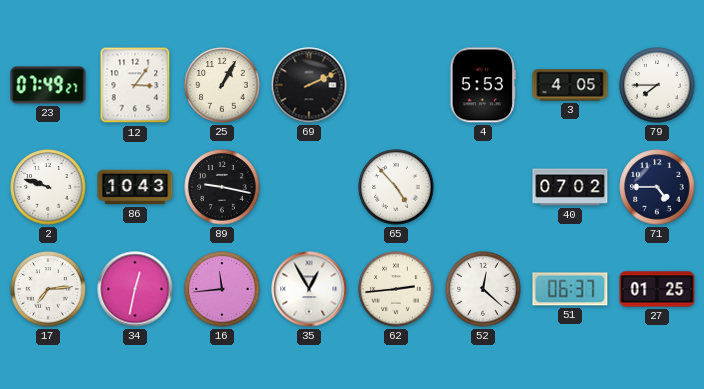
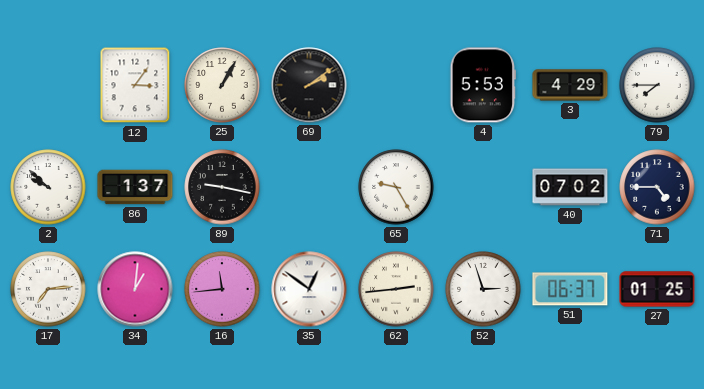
23: 07:49 -> none (48, 85)
69: 2:11 -> 2:09 (309, 85)
3: 4:05 -> 4:29 (570, 85)
2: 9:48 -> 9:52 (48, 187)
86: 10:43 -> 1:37 (135, 187)
65: 4:53 -> 9:25 (396, 187)
34: 12:32 -> 1:01 (135, 289)
35: 12:55 -> 12:51 (309, 289)
52: 12:22 -> 2:57 (483, 289)
